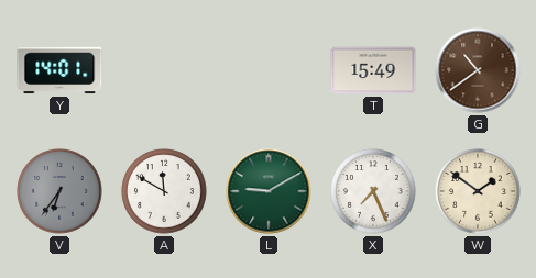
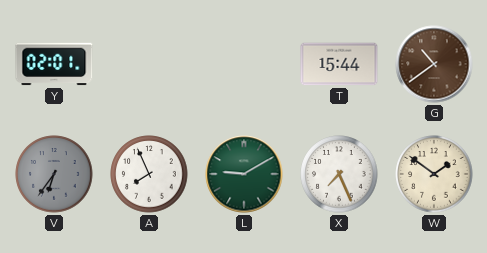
Y: 14:01 -> 02:01 (54, 64)
T: 15:49 -> 15:44 (339, 64)
A: 11:50 -> 7:56 (149, 174)
